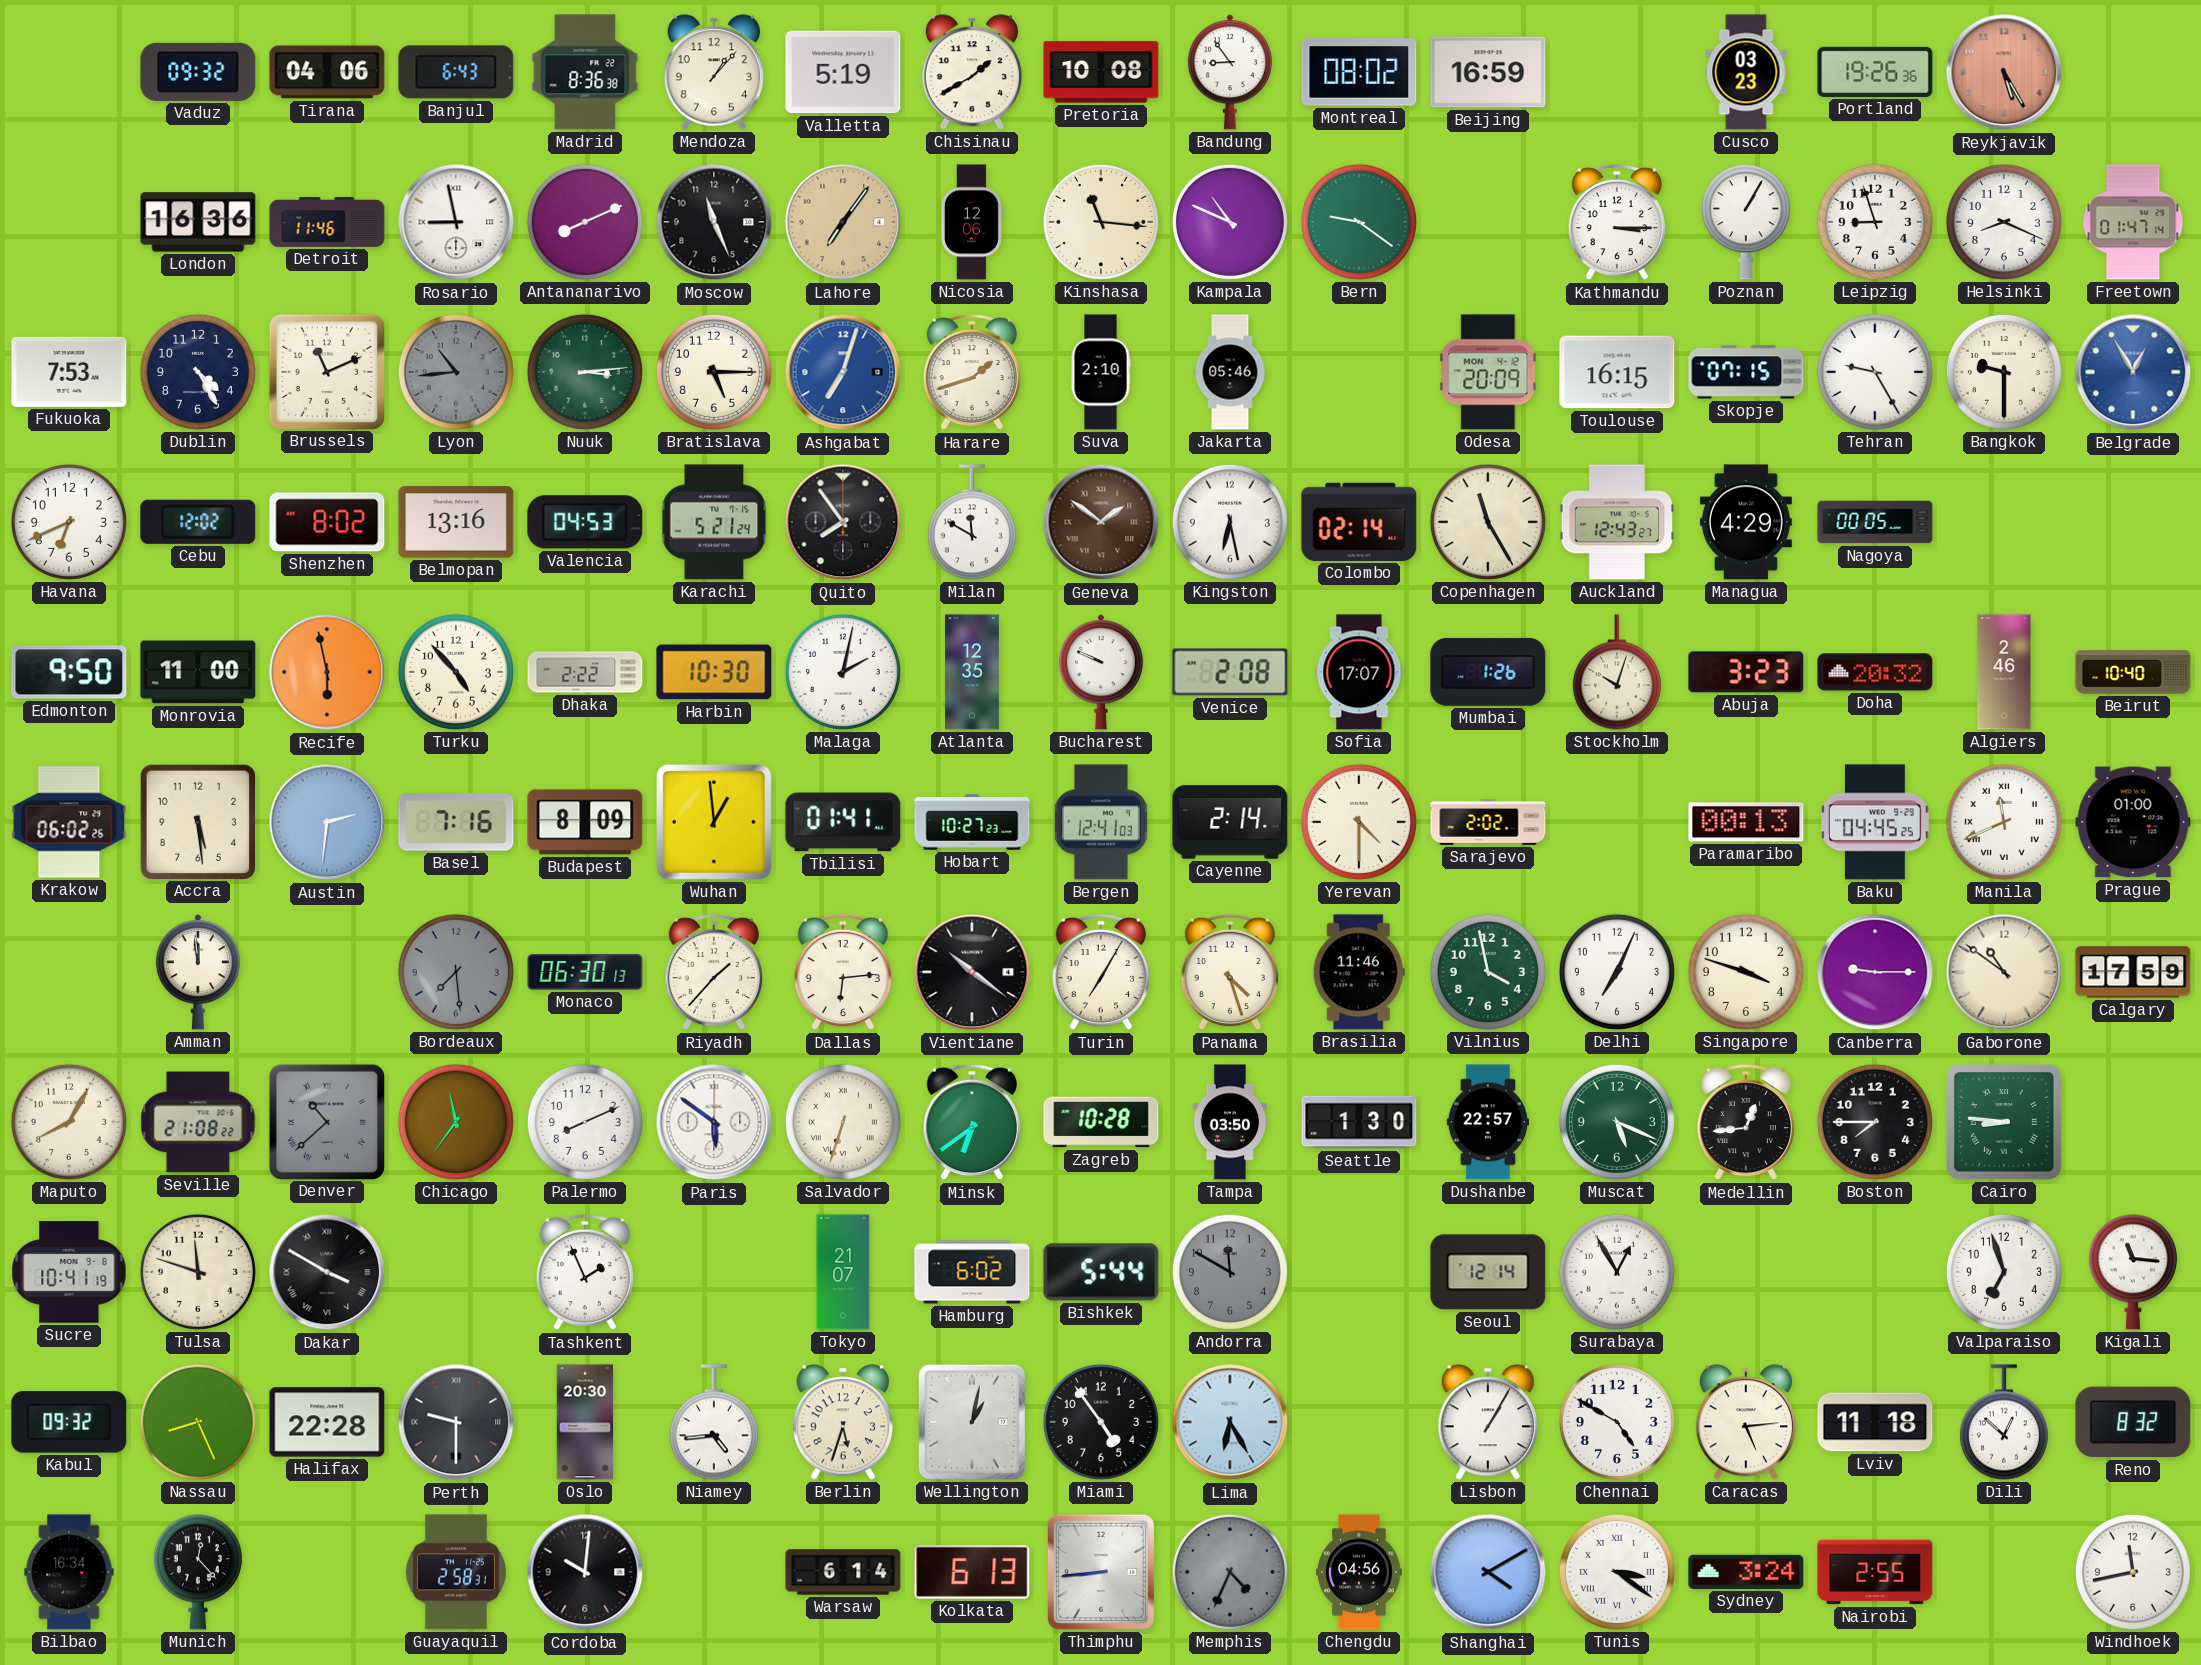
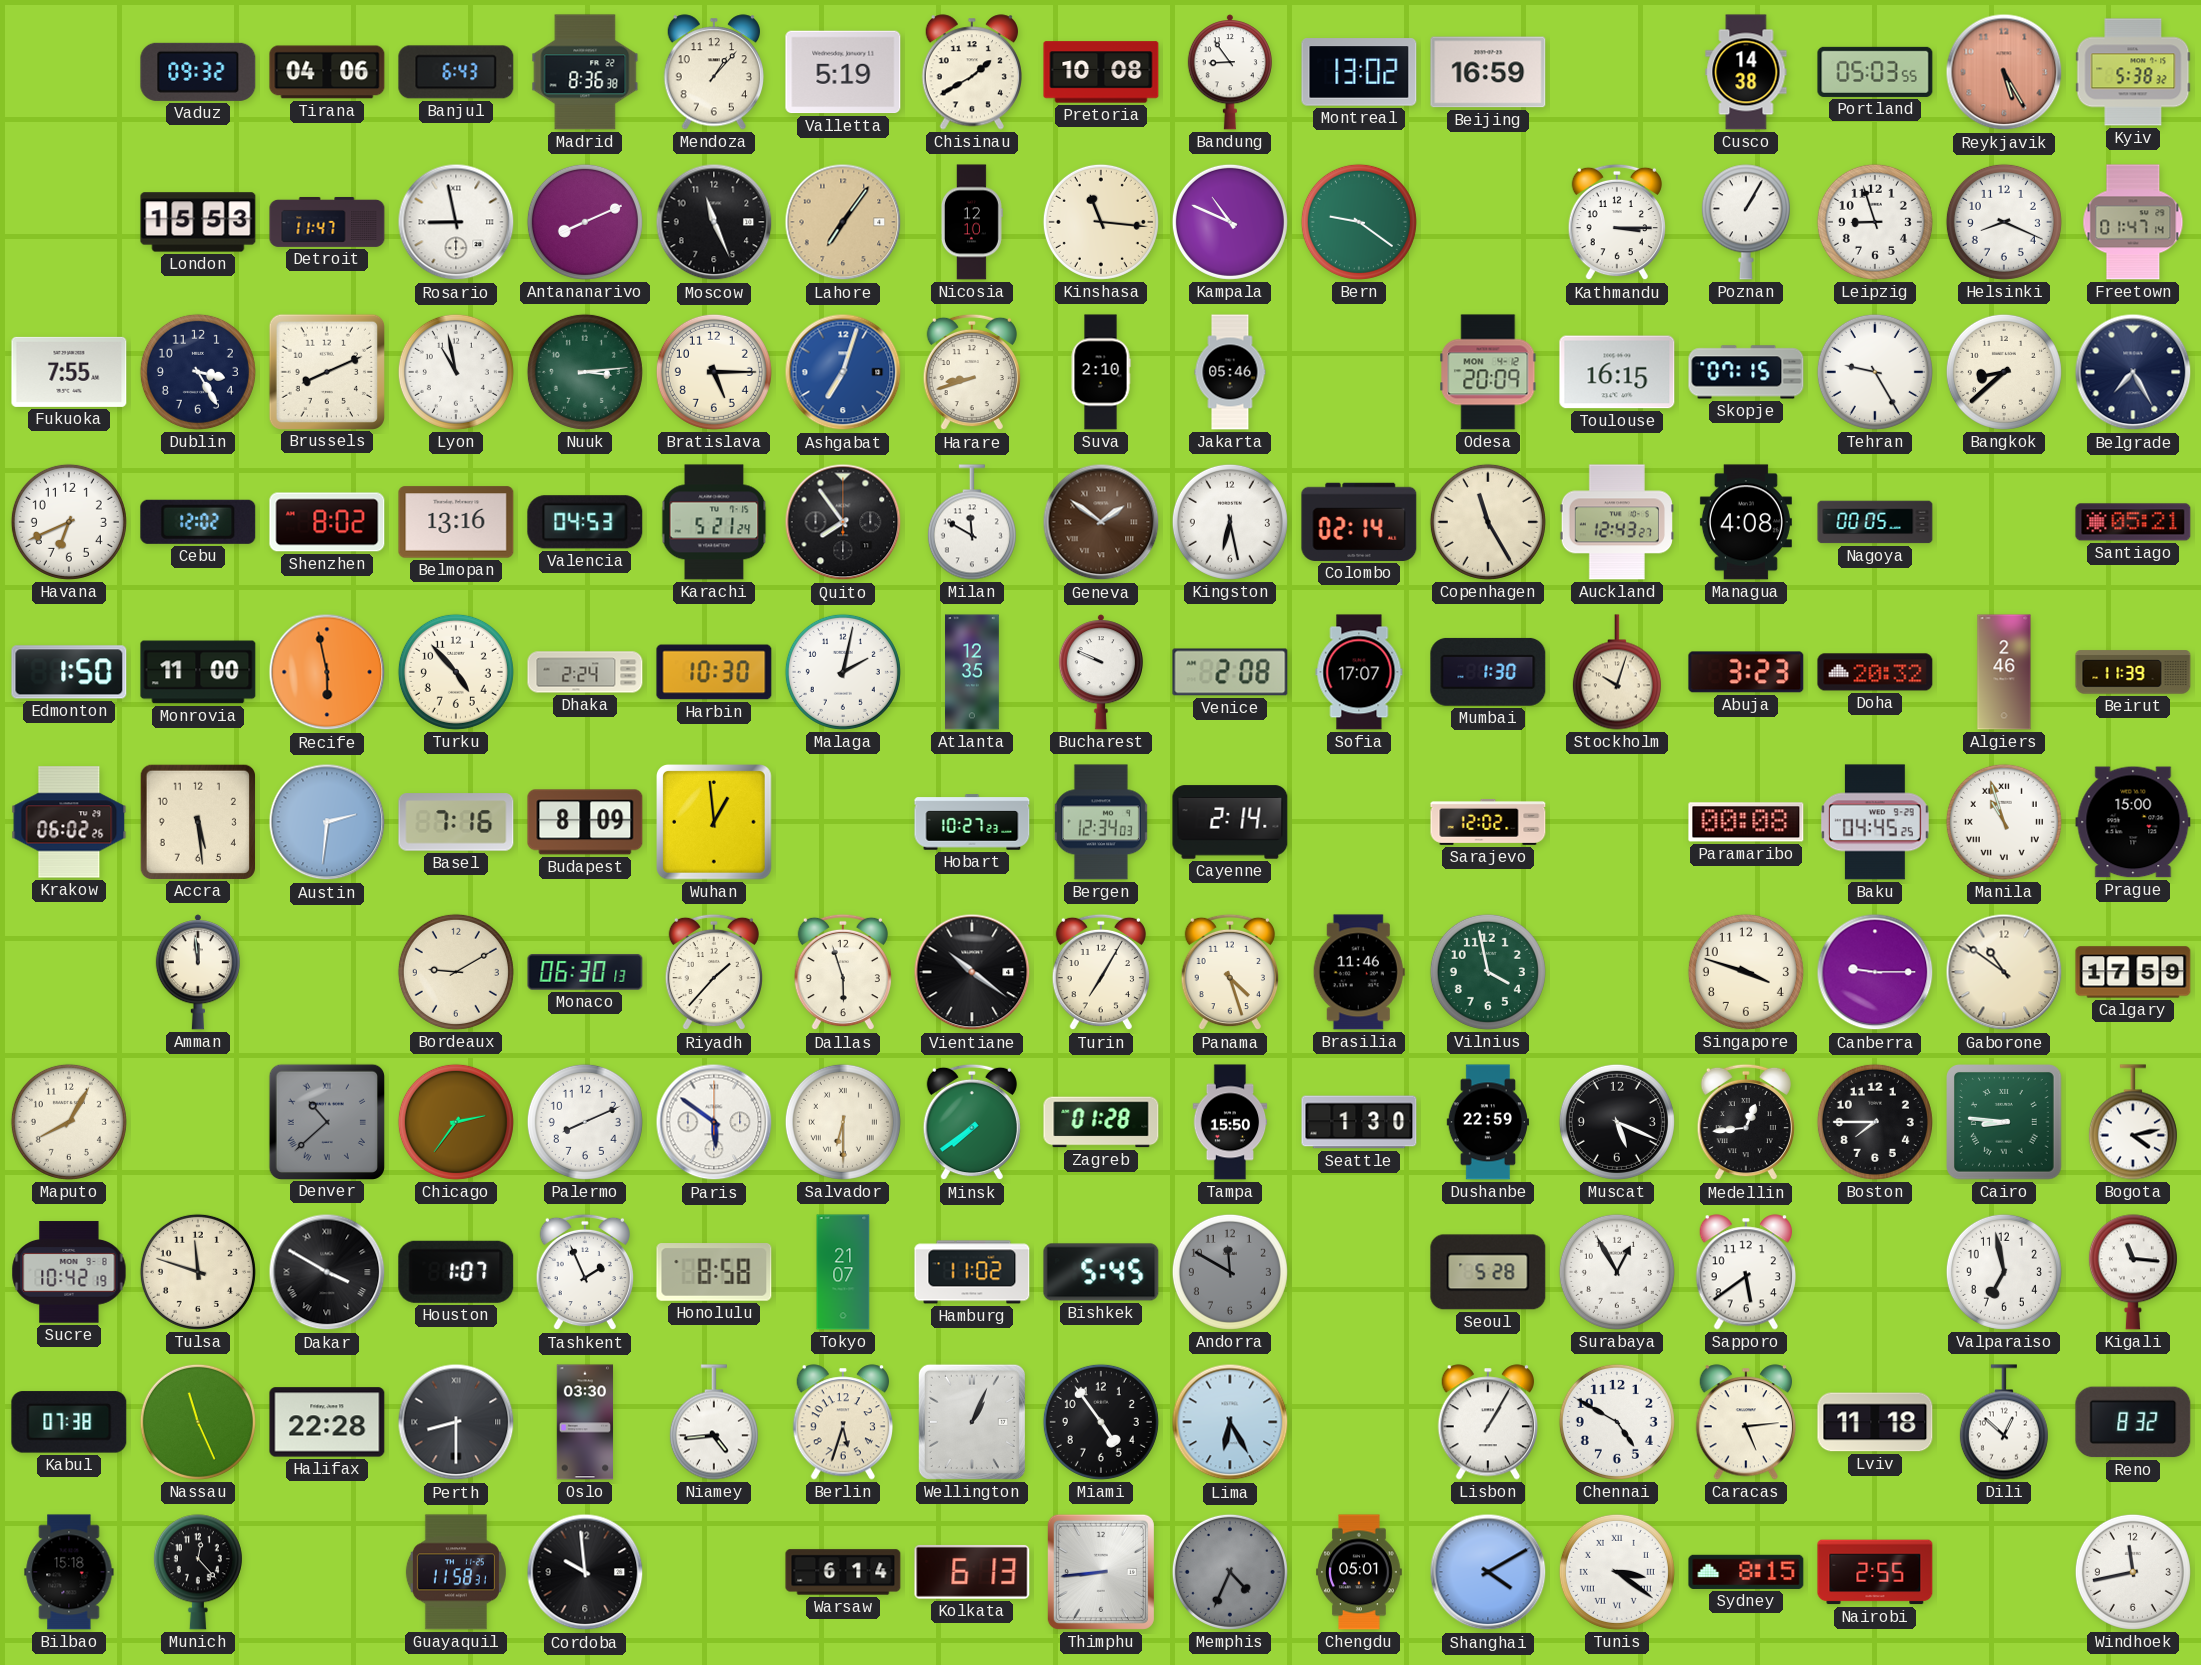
Montreal: 08:02 -> 13:02 (1359, 72)
Cusco: 03:23 -> 14:38 (1746, 72)
Portland: 19:26 -> 05:03 (1875, 72)
Kyiv: none -> 5:38 (2133, 72)
London: 16:36 -> 15:53 (198, 222)
Detroit: 11:46 -> 11:47 (327, 222)
Nicosia: 12:06 -> 12:10 (971, 222)
Fukuoka: 7:53 -> 7:55 (69, 372)
Dublin: 4:25 -> 3:25 (198, 372)
Brussels: 11:11 -> 8:11 (326, 371)
Lyon: 10:44 -> 10:58 (456, 372)
Lyon dial: grey -> white (456, 372)
Harare: 1:42 -> 8:42 (972, 372)
Bangkok: 9:30 -> 8:38 (2004, 372)
Belgrade: 12:55 -> 7:25 (2133, 372)
Belgrade dial: blue -> navy (2133, 372)
Managua: 4:29 -> 4:08 (1746, 522)
Santiago: none -> 05:21 (2133, 522)
Edmonton: 9:50 -> 1:50 (69, 672)
Dhaka: 2:22 -> 2:24 (585, 672)
Mumbai: 1:26 -> 1:30 (1488, 672)
Beirut: 10:40 -> 11:39 (2133, 672)
Tbilisi: 01:41 -> none (843, 822)
Bergen: 12:41 -> 12:34 (1101, 822)
Yerevan: 4:30 -> none (1359, 822)
Sarajevo: 2:02 -> 12:02 (1488, 822)
Paramaribo: 00:13 -> 00:08 (1746, 822)
Manila: 11:41 -> 10:57 (2004, 822)
Prague: 01:00 -> 15:00 (2133, 822)
Bordeaux: 7:29 -> 9:10 (456, 972)
Bordeaux dial: grey -> cream (456, 972)
Dallas: 6:14 -> 5:57 (843, 972)
Delhi: 7:04 -> none (1617, 972)
Seville: 21:08 -> none (198, 1122)
Chicago: 11:36 -> 2:36 (456, 1122)
Salvador: 6:33 -> 6:30 (843, 1122)
Minsk: 6:39 -> 7:39 (972, 1122)
Zagreb: 10:28 -> 01:28 (1101, 1122)
Tampa: 03:50 -> 15:50 (1230, 1122)
Dushanbe: 22:57 -> 22:59 (1487, 1122)
Muscat dial: green -> black (1617, 1122)
Bogota: none -> 4:13 (2133, 1122)
Sucre: 10:41 -> 10:42 (69, 1272)
Houston: none -> 1:07 (456, 1272)
Honolulu: none -> 8:58 (714, 1272)
Hamburg: 6:02 -> 11:02 (972, 1272)
Bishkek: 5:44 -> 5:45 (1101, 1272)
Seoul: 12:14 -> 5:28 (1488, 1272)
Sapporo: none -> 5:39 (1745, 1272)
Valparaiso: 6:57 -> 6:58 (2004, 1272)
Kabul: 09:32 -> 07:38 (69, 1422)
Nassau: 8:26 -> 11:26 (198, 1422)
Perth: 9:30 -> 8:30 (456, 1422)
Oslo: 20:30 -> 03:30 (585, 1422)
Wellington: 1:02 -> 1:04 (972, 1422)
Bilbao: 16:34 -> 15:18 (69, 1572)
Guayaquil: 2:58 -> 11:58 (456, 1572)
Cordoba: 10:01 -> 9:59 (585, 1572)
Chengdu: 04:56 -> 05:01 (1359, 1572)
Sydney: 3:24 -> 8:15 (1746, 1572)
